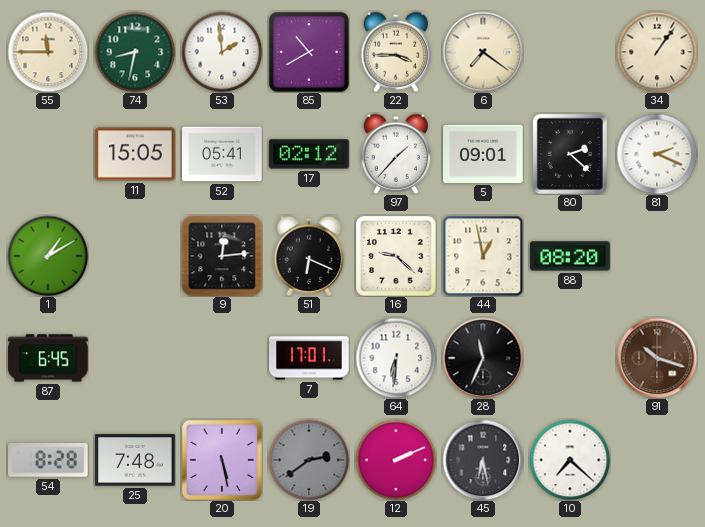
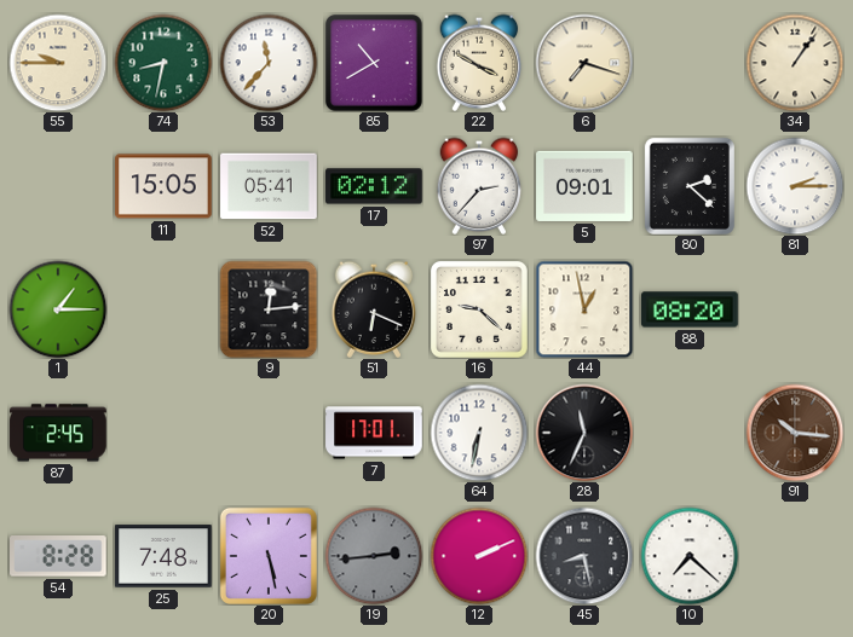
55: 11:45 -> 9:45 (58, 63)
53: 1:59 -> 11:37 (269, 63)
22: 3:45 -> 3:50 (479, 63)
6: 7:21 -> 7:18 (584, 63)
97: 1:37 -> 2:37 (479, 186)
81: 2:19 -> 2:15 (795, 186)
1: 1:10 -> 1:15 (58, 309)
87: 6:45 -> 2:45 (58, 433)
64: 6:31 -> 6:32 (479, 433)
91: 10:18 -> 10:16 (795, 433)
19: 2:39 -> 2:44 (374, 556)
45: 6:28 -> 8:28 (584, 556)
